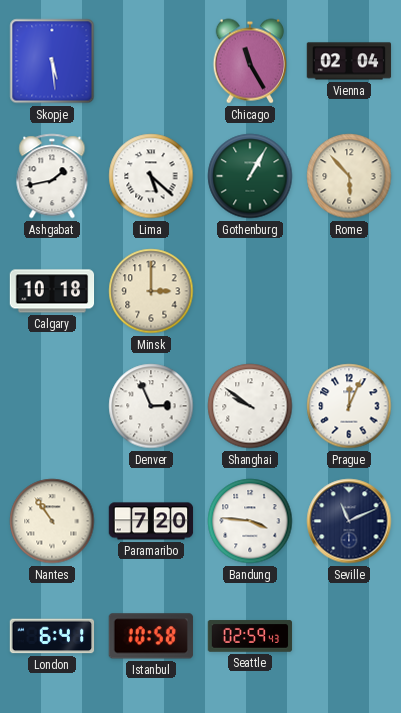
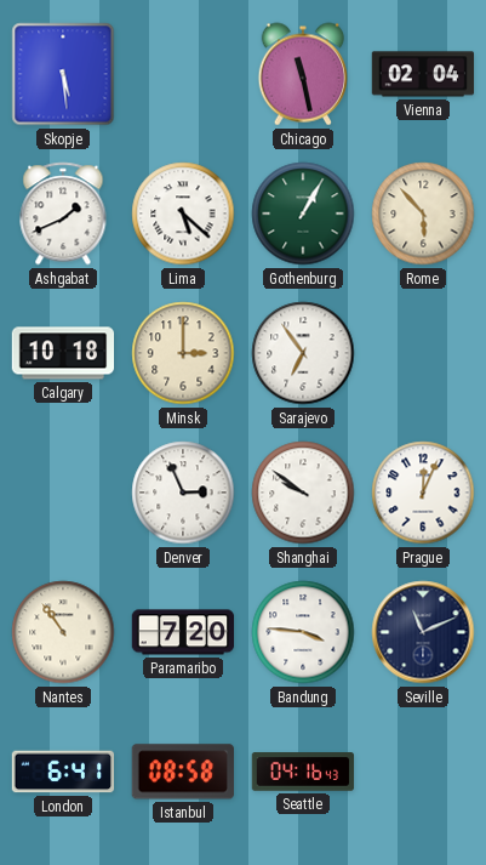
Chicago: 11:25 -> 11:28 (302, 74)
Ashgabat: 1:43 -> 1:41 (63, 214)
Sarajevo: none -> 6:54 (303, 353)
Istanbul: 10:58 -> 08:58 (183, 772)
Seattle: 02:59 -> 04:16 (303, 772)
